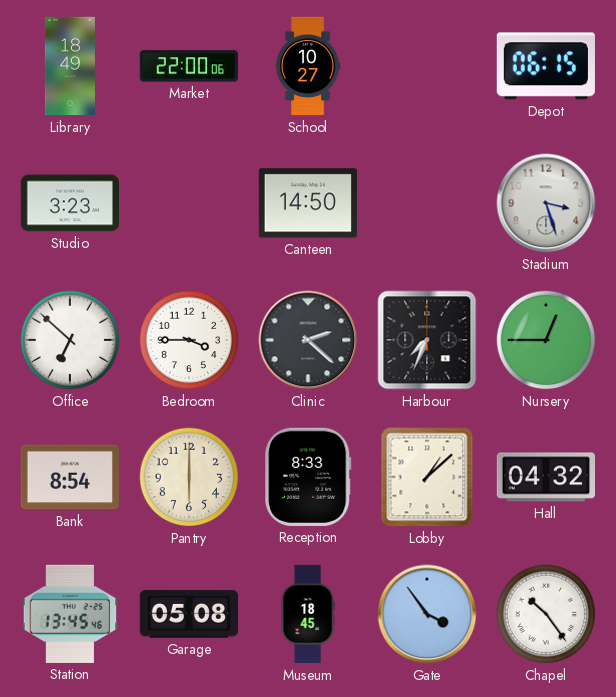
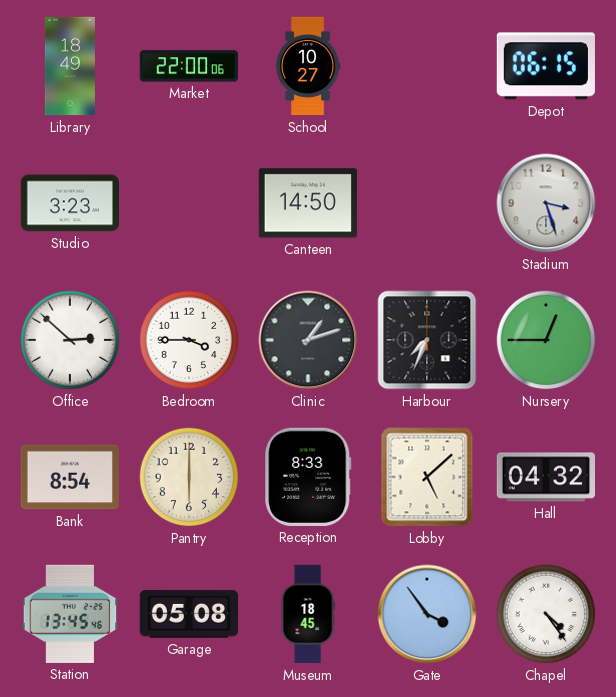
Office: 6:52 -> 2:52 (70, 340)
Clinic: 2:22 -> 1:12 (308, 340)
Lobby: 1:08 -> 5:08 (427, 477)
Chapel: 10:24 -> 4:24 (546, 614)
